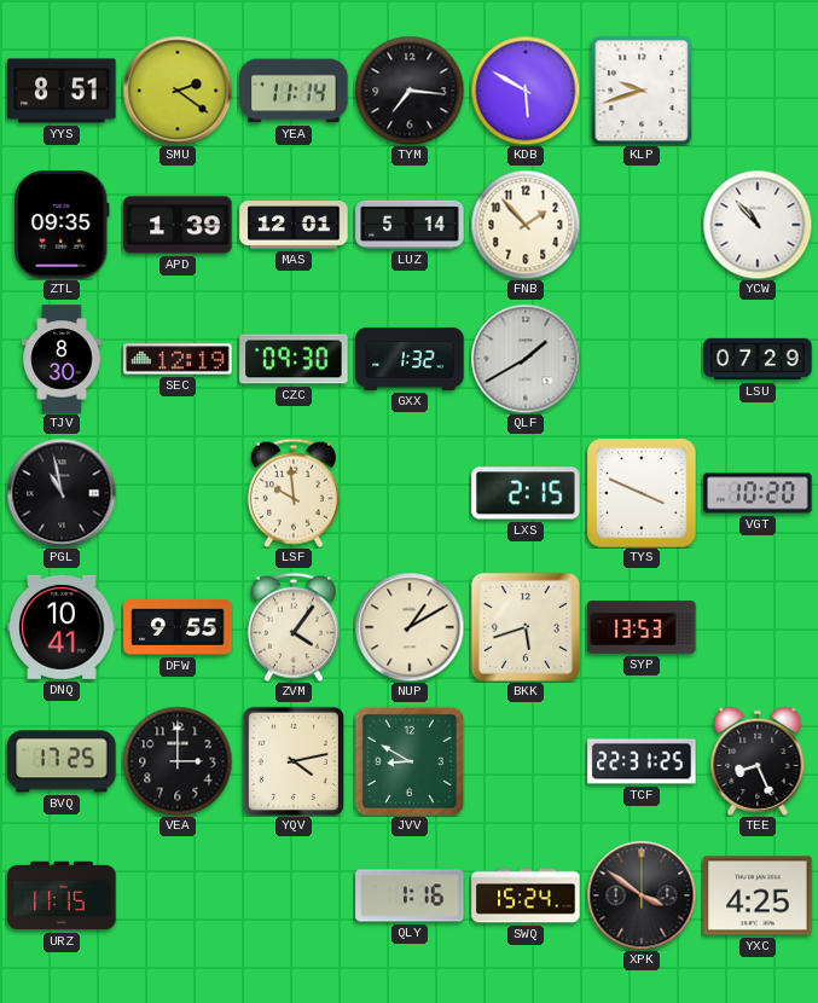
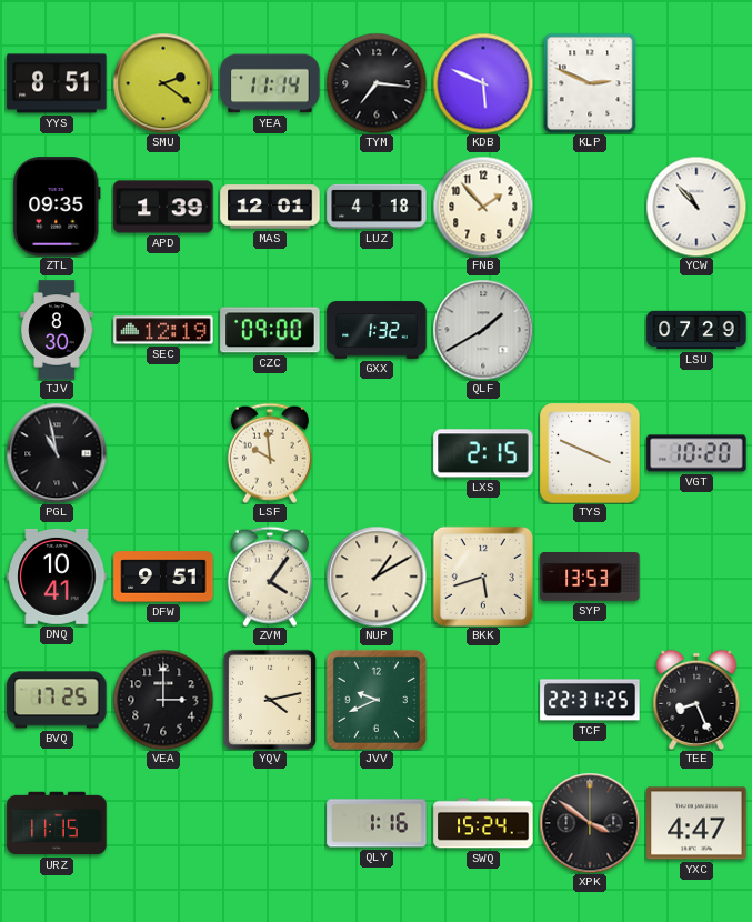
KDB: 5:50 -> 5:49 (483, 83)
KLP: 9:42 -> 2:49 (590, 83)
LUZ: 5:14 -> 4:18 (377, 207)
CZC: 09:30 -> 09:00 (270, 330)
DFW: 9:55 -> 9:51 (163, 577)
JVV: 8:50 -> 9:41 (377, 700)
YXC: 4:25 -> 4:47 (696, 823)
